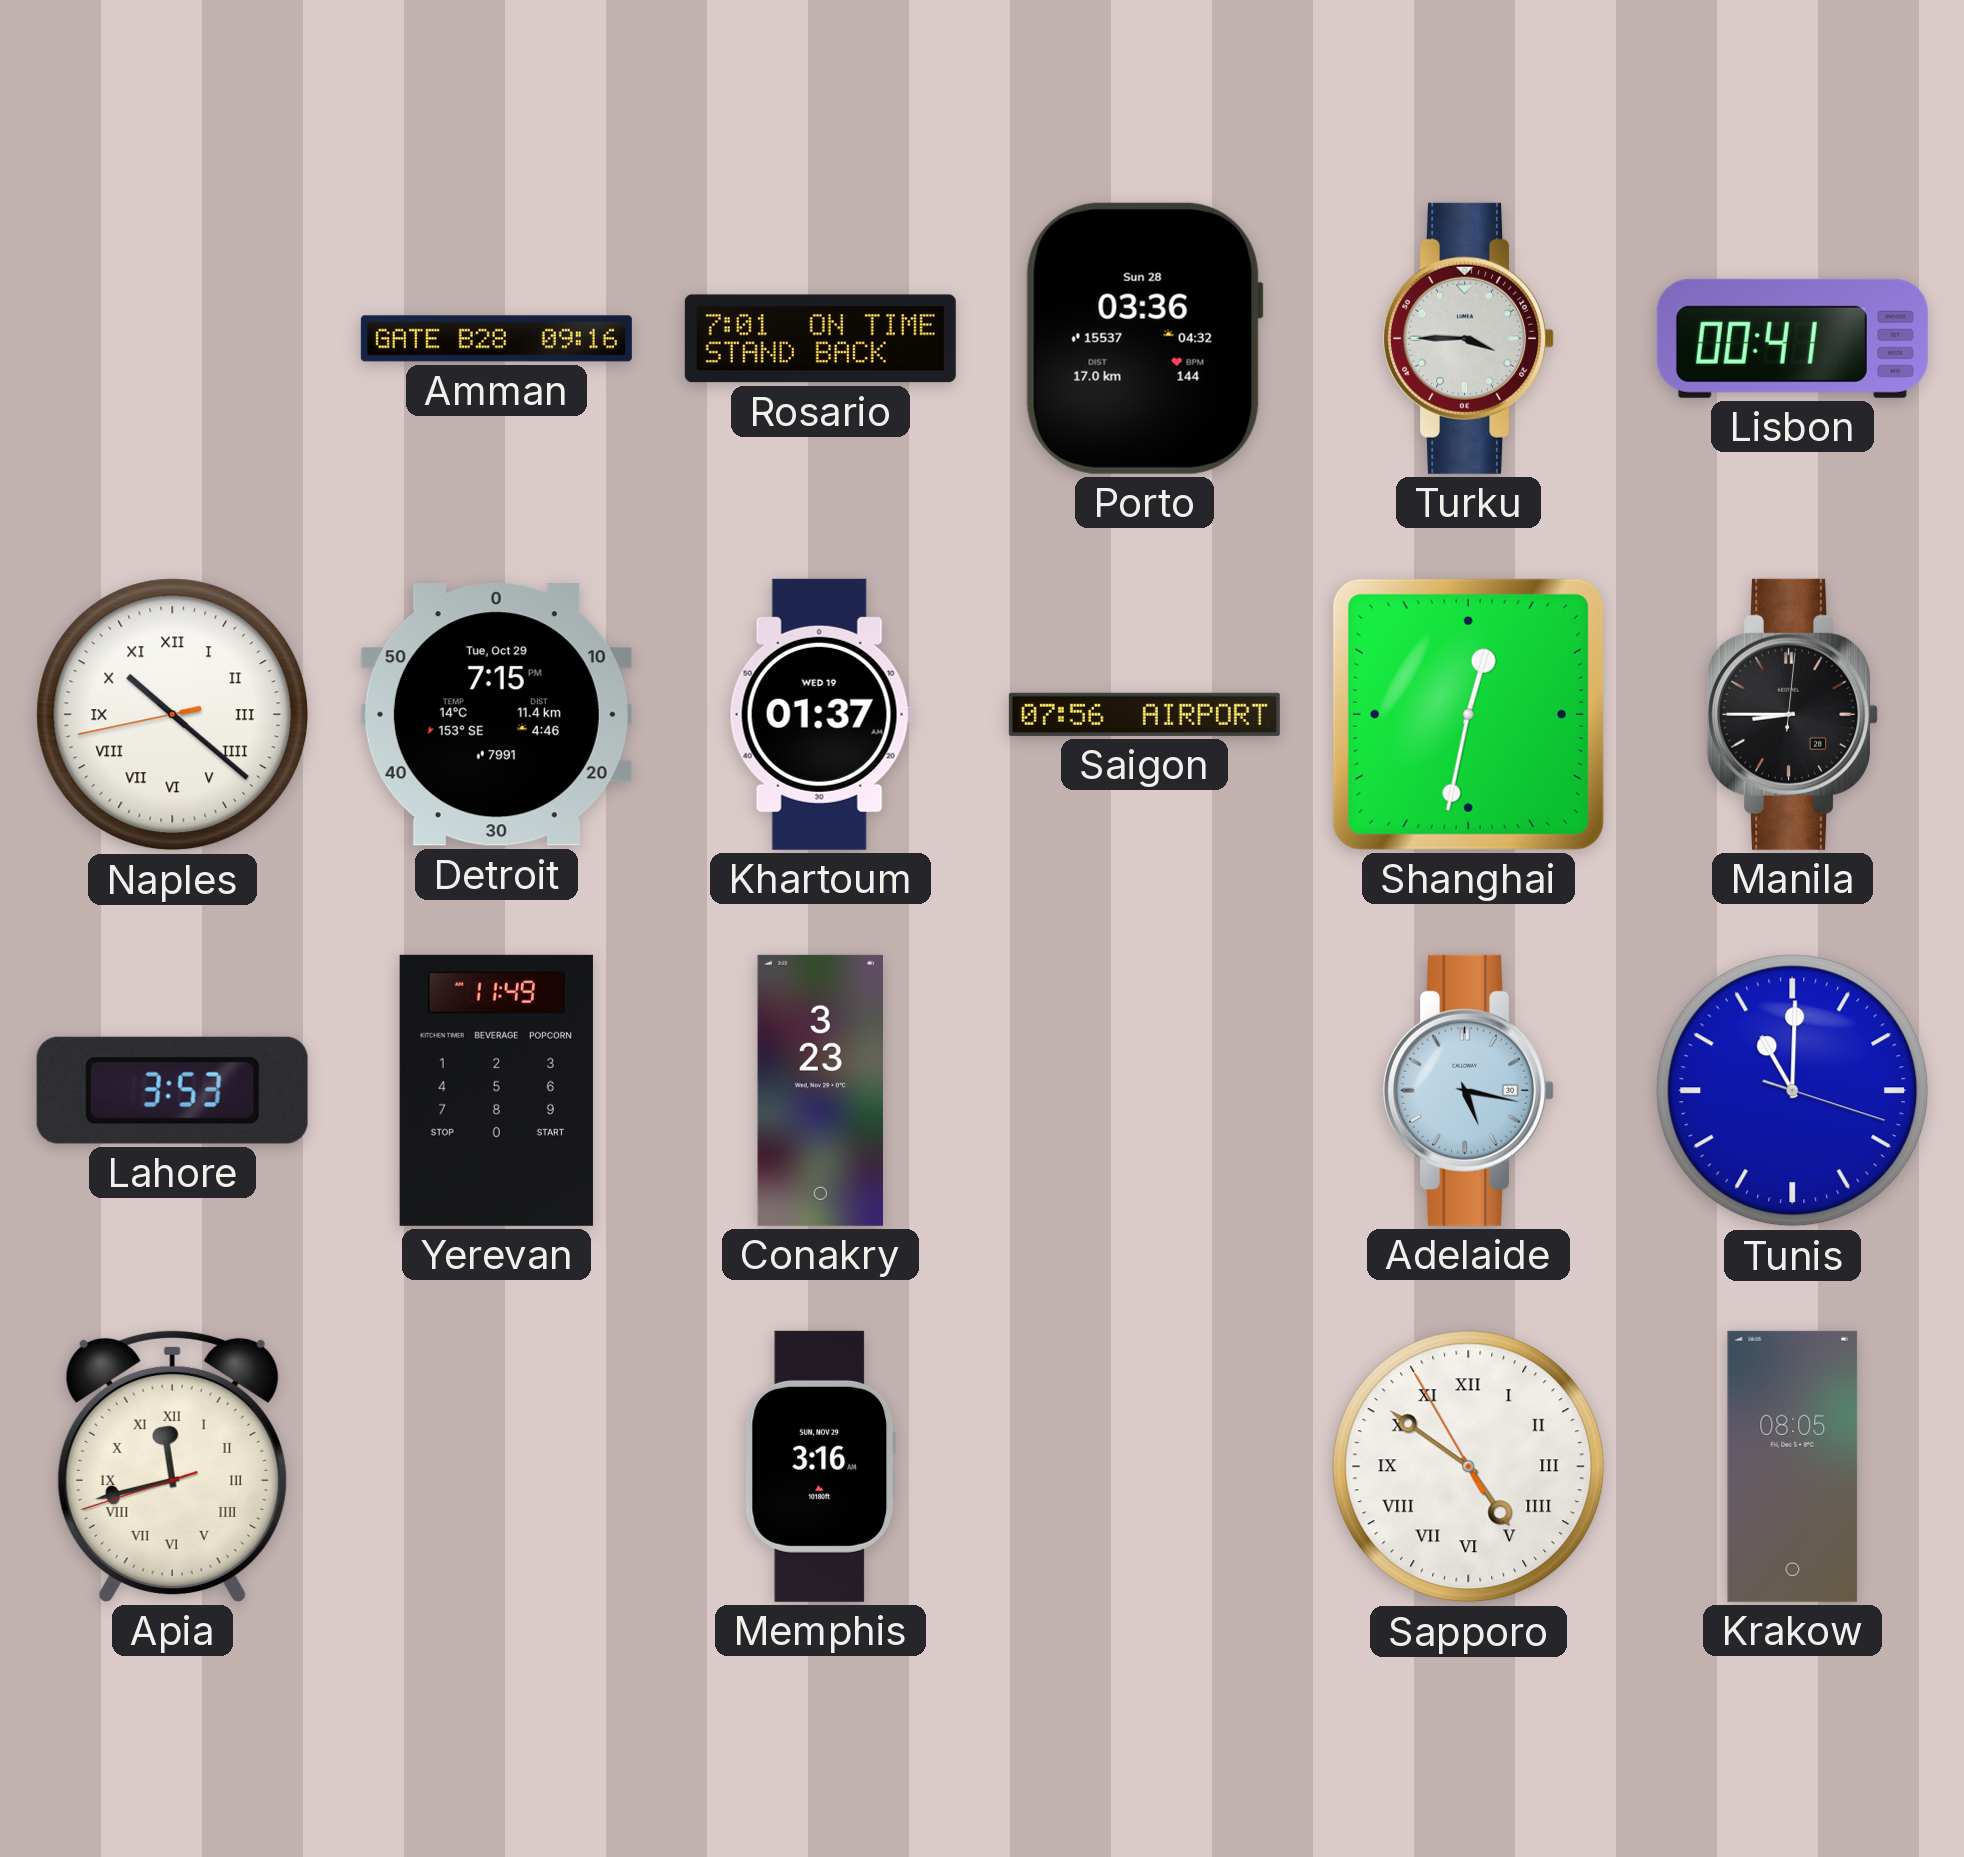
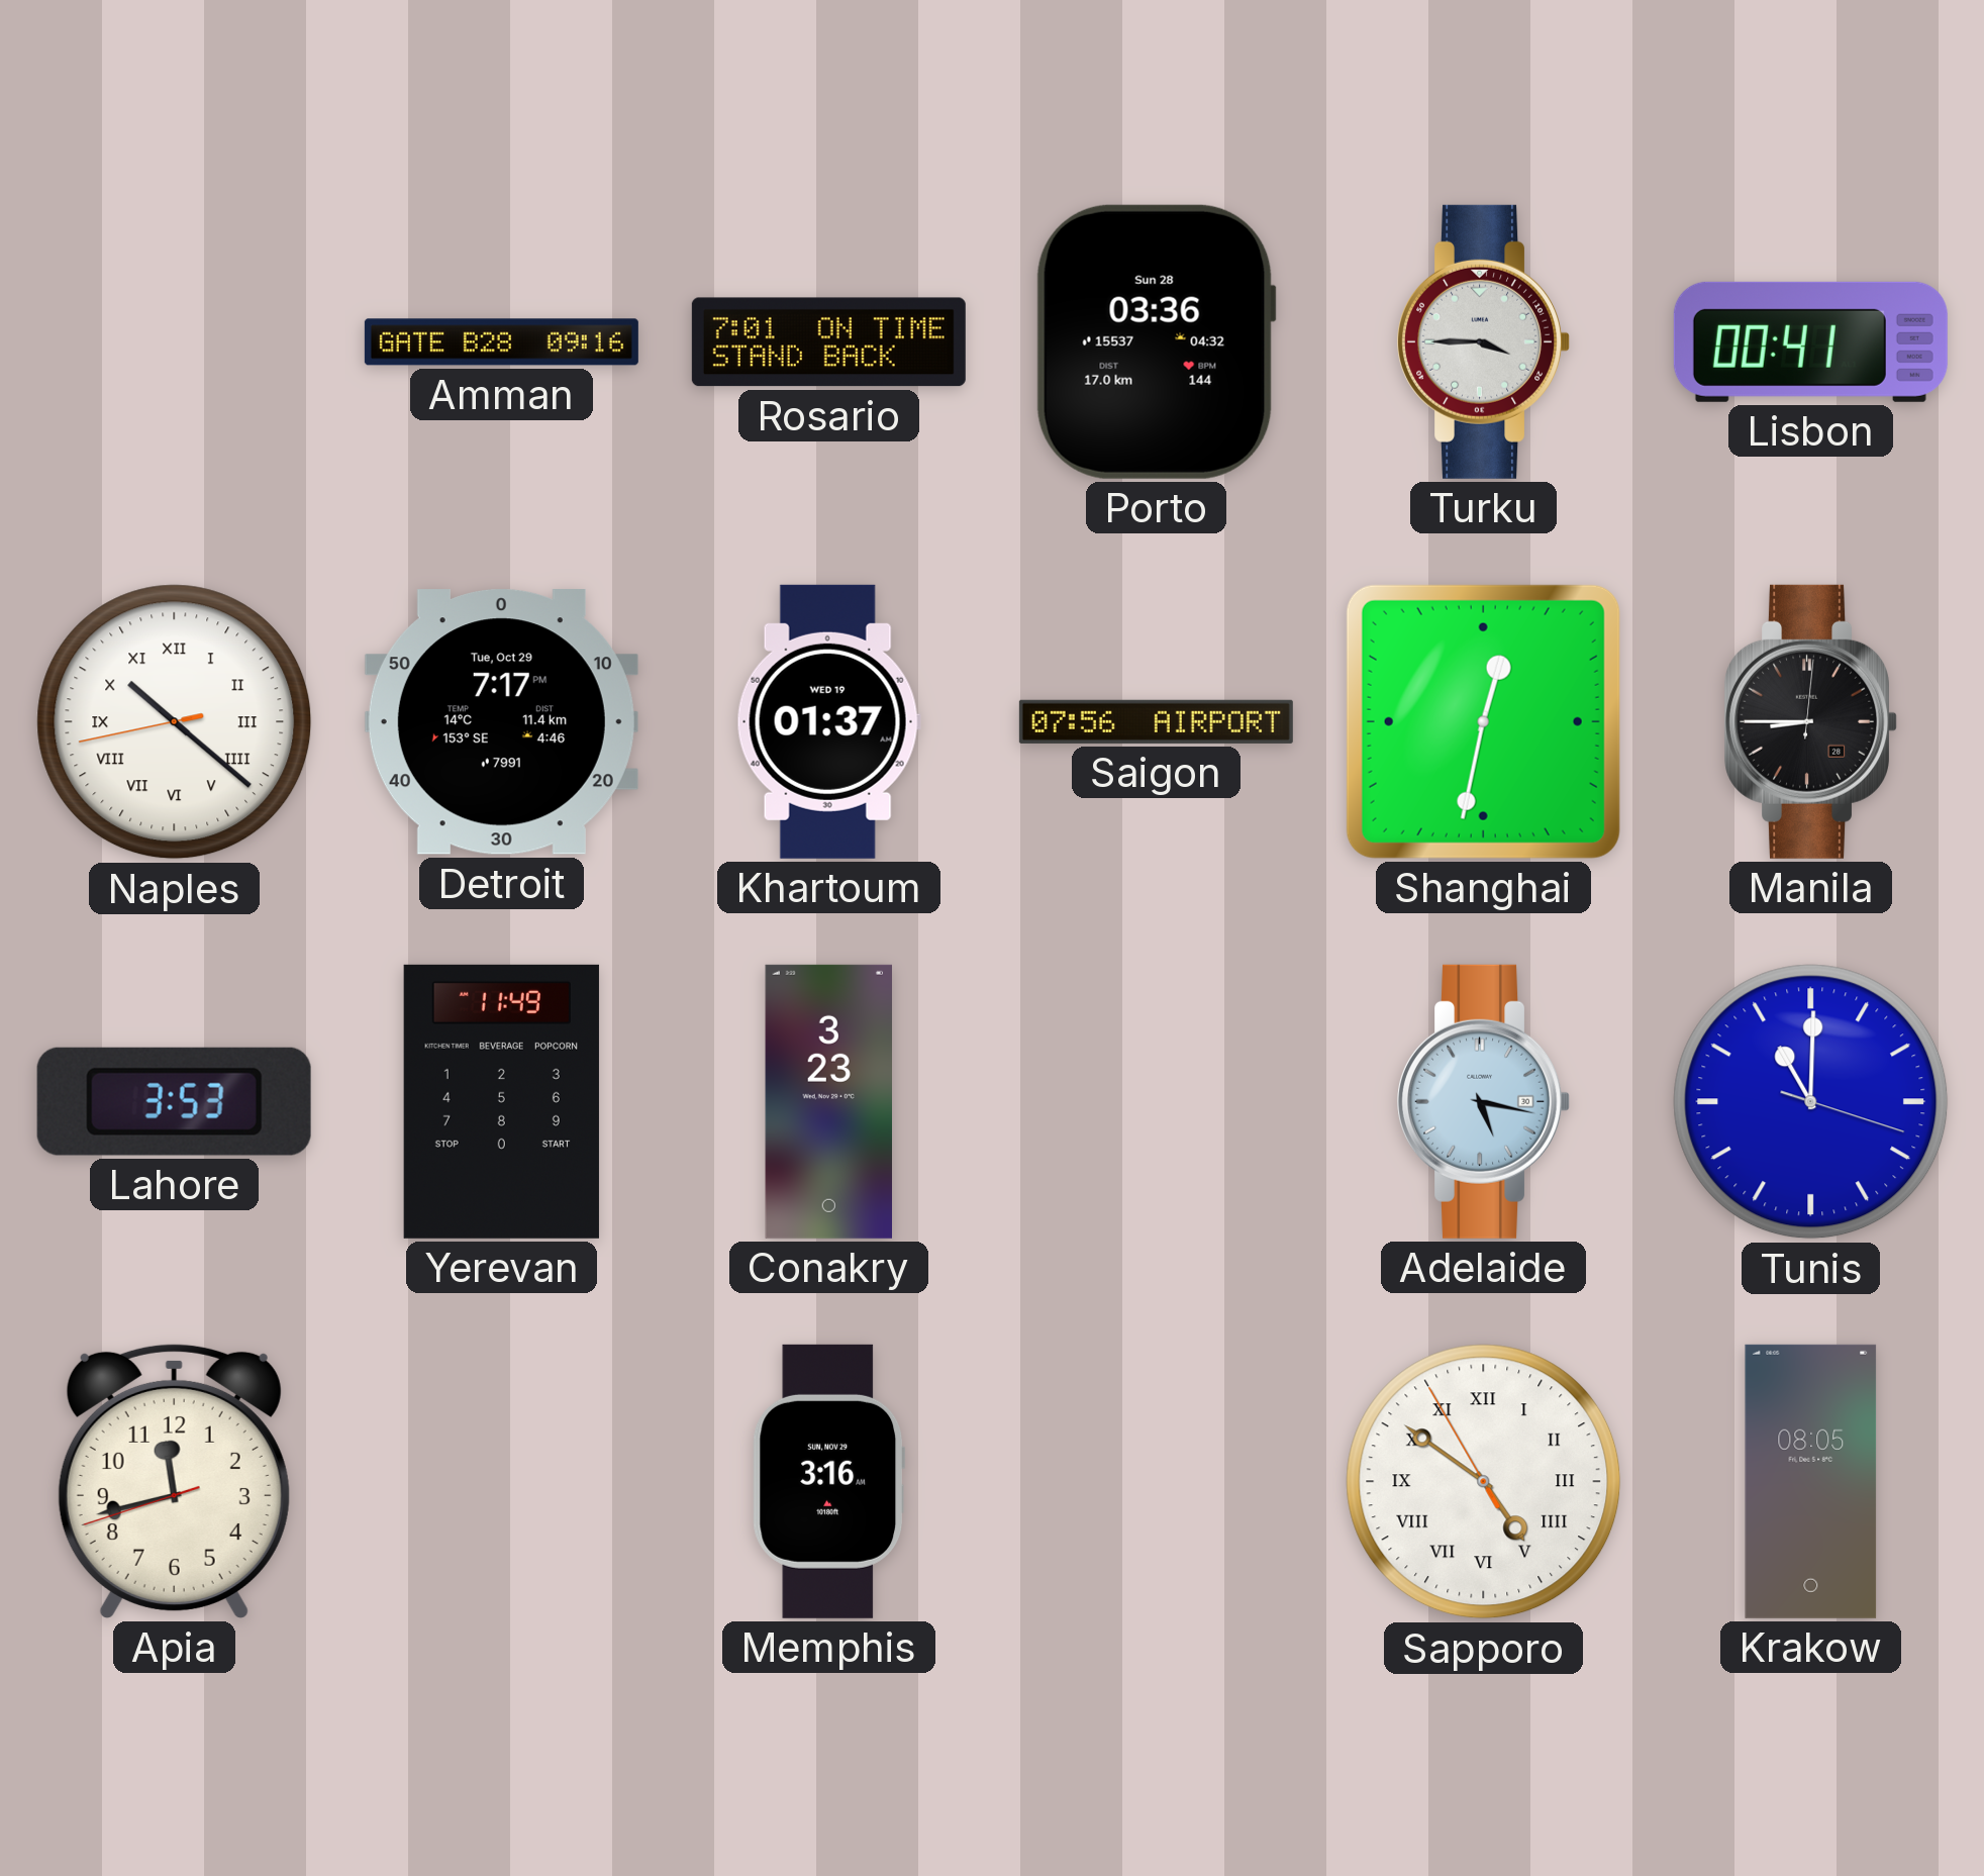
Detroit: 7:15 -> 7:17 (501, 722)
Apia numerals: Roman -> Arabic (174, 1481)
